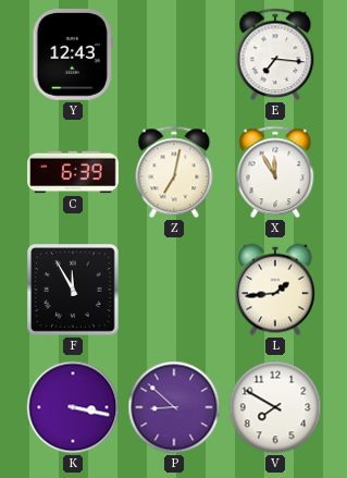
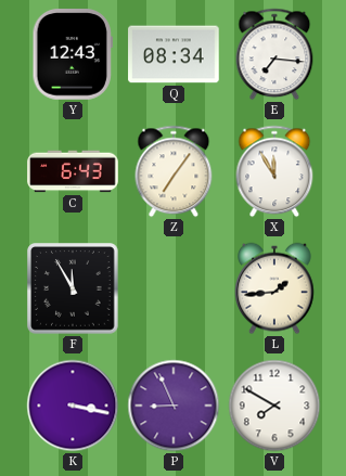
Q: none -> 08:34 (174, 54)
C: 6:39 -> 6:43 (73, 171)
Z: 7:02 -> 7:06 (174, 171)
P: 8:52 -> 8:56 (174, 406)
